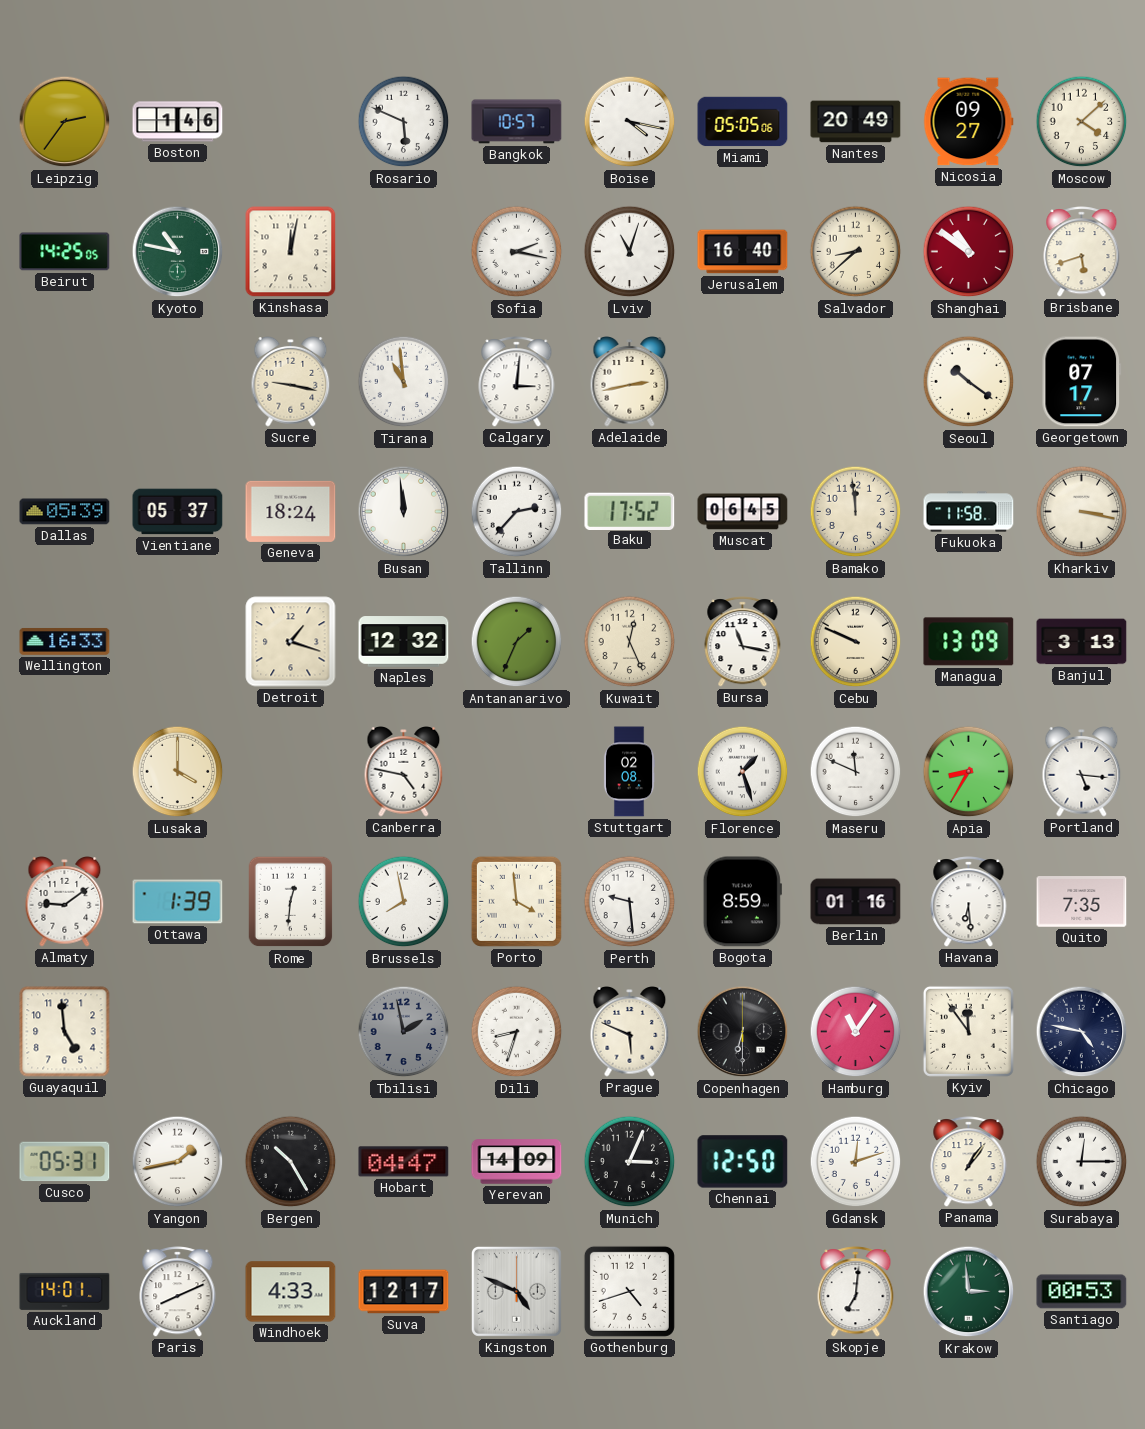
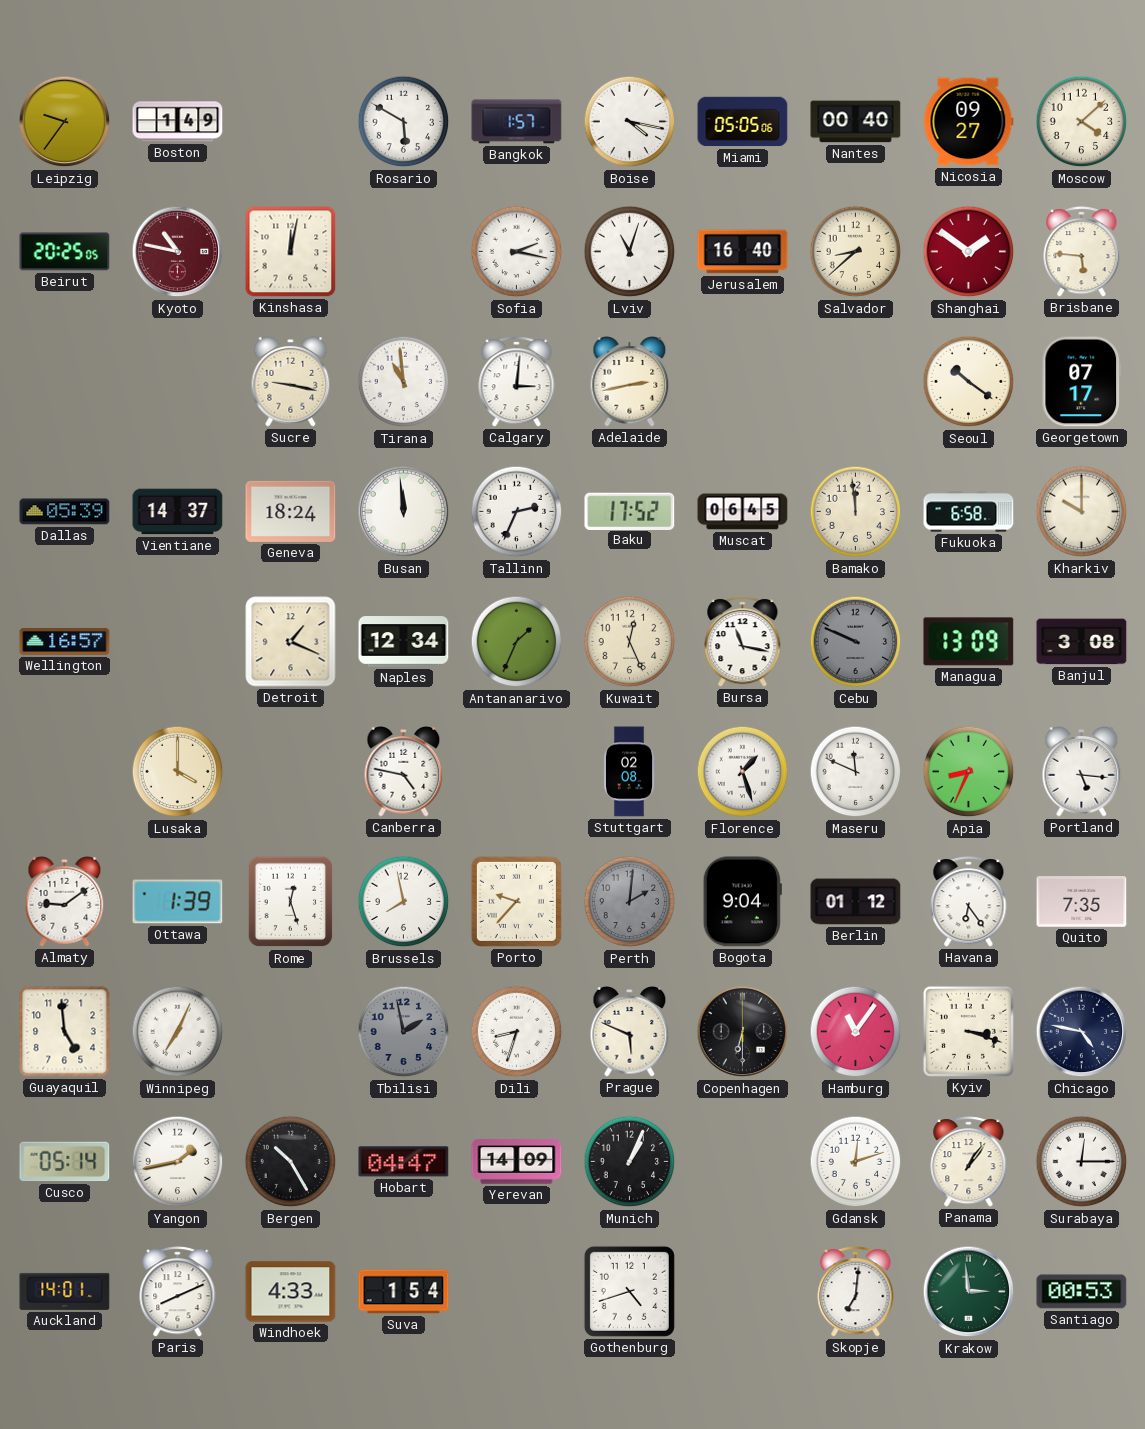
Leipzig: 2:36 -> 9:36 (65, 122)
Boston: 1:46 -> 1:49 (178, 122)
Rosario: 5:49 -> 5:50 (404, 122)
Bangkok: 10:57 -> 1:57 (517, 122)
Nantes: 20:49 -> 00:40 (856, 122)
Beirut: 14:25 -> 20:25 (65, 252)
Kyoto dial: green -> burgundy (178, 252)
Shanghai: 10:51 -> 1:51 (969, 252)
Brisbane: 5:42 -> 5:46 (1082, 252)
Vientiane: 05:37 -> 14:37 (178, 512)
Tallinn: 2:37 -> 2:34 (517, 512)
Fukuoka: 11:58 -> 6:58 (969, 512)
Kharkiv: 3:17 -> 10:00 (1082, 512)
Wellington: 16:33 -> 16:57 (65, 642)
Detroit: 1:18 -> 1:19 (291, 642)
Naples: 12:32 -> 12:34 (404, 642)
Cebu dial: cream -> grey (856, 642)
Banjul: 3:13 -> 3:08 (1082, 642)
Apia: 8:35 -> 8:34 (969, 772)
Rome: 12:31 -> 12:27 (291, 902)
Porto: 3:59 -> 9:37 (516, 901)
Perth: 9:29 -> 2:01 (630, 902)
Perth dial: white -> grey (630, 902)
Bogota: 8:59 -> 9:04 (742, 902)
Berlin: 01:16 -> 01:12 (856, 902)
Havana: 6:29 -> 6:24 (969, 902)
Winnipeg: none -> 7:04 (178, 1032)
Kyiv: 11:54 -> 3:18 (968, 1031)
Cusco: 05:31 -> 05:14 (65, 1162)
Munich: 3:04 -> 1:04 (630, 1162)
Chennai: 12:50 -> none (743, 1162)
Suva: 12:17 -> 1:54 (404, 1292)
Kingston: 4:49 -> none (516, 1291)
